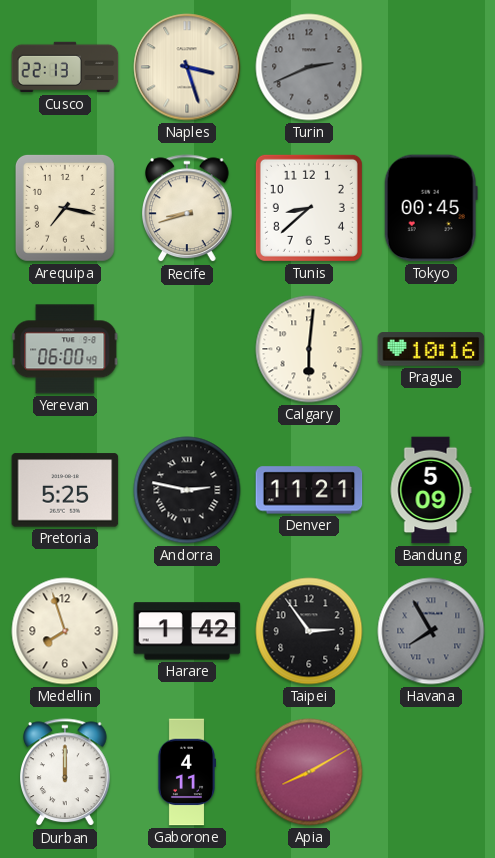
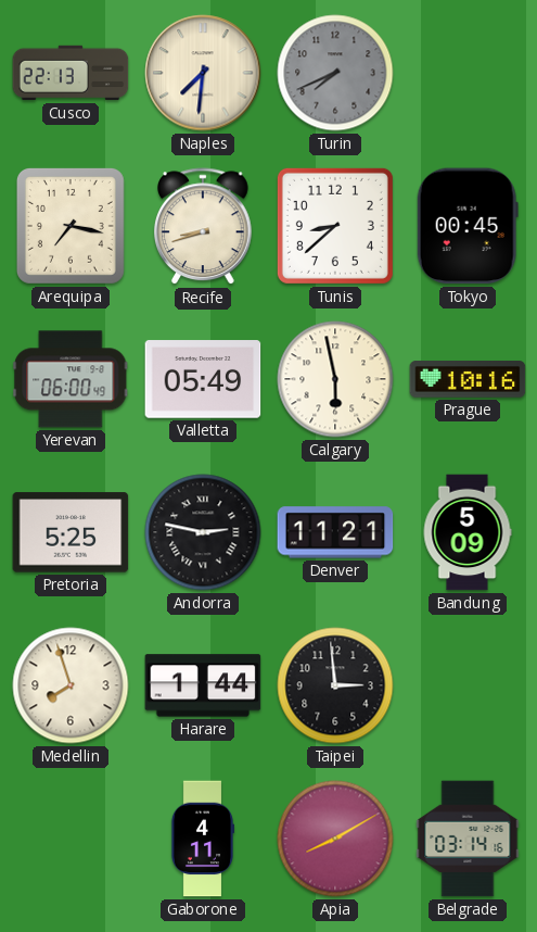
Naples: 3:27 -> 7:31 (203, 73)
Turin: 2:41 -> 7:41 (335, 73)
Valletta: none -> 05:49 (203, 379)
Calgary: 6:01 -> 5:58 (335, 379)
Harare: 1:42 -> 1:44 (203, 685)
Taipei: 2:54 -> 2:59 (335, 685)
Havana: 7:55 -> none (431, 631)
Durban: 12:00 -> none (66, 773)
Belgrade: none -> 03:14 (468, 839)
